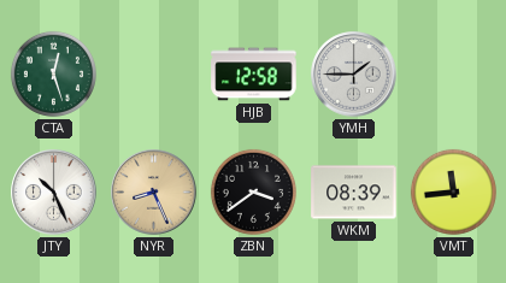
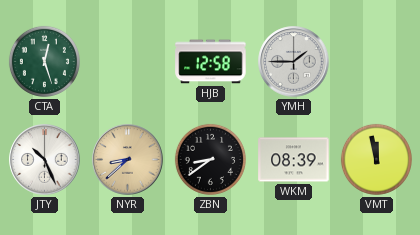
NYR: 8:26 -> 8:38 (128, 160)
ZBN: 3:39 -> 8:39 (210, 159)
VMT: 11:44 -> 11:58 (376, 159)
